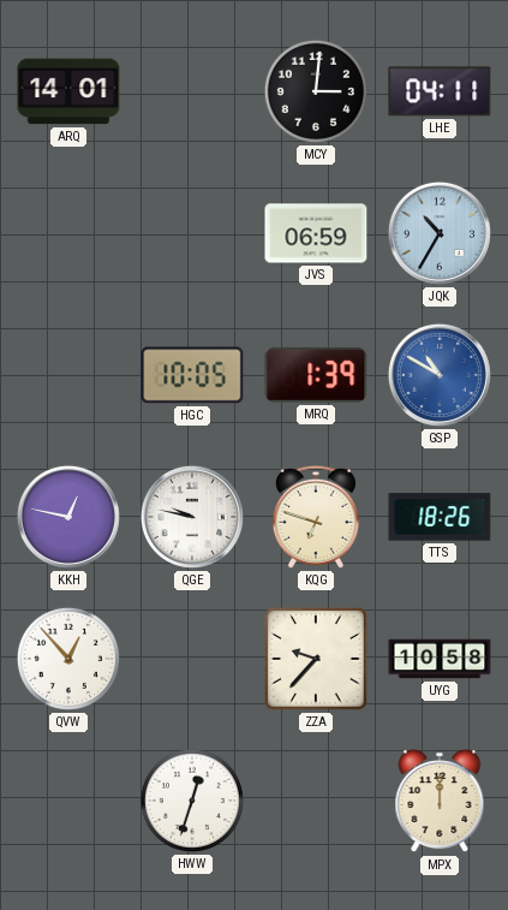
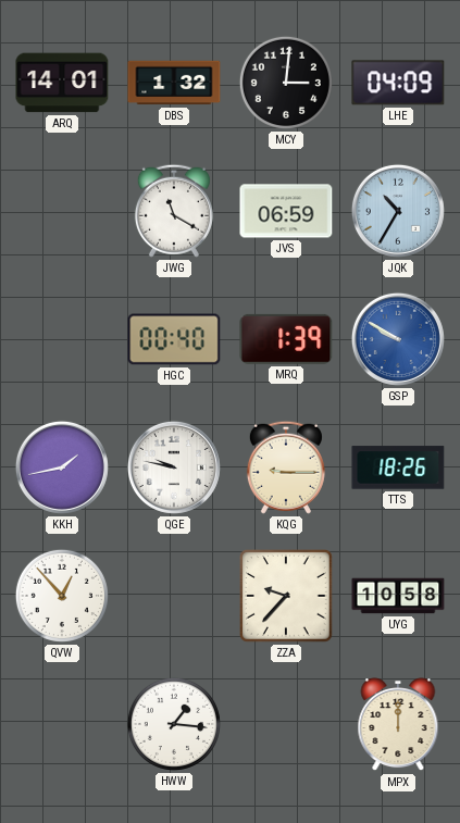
DBS: none -> 1:32 (174, 83)
LHE: 04:11 -> 04:09 (398, 83)
JWG: none -> 11:20 (174, 211)
HGC: 10:05 -> 00:40 (174, 339)
GSP: 10:50 -> 9:50 (398, 339)
KKH: 12:47 -> 1:43 (62, 467)
KQG: 6:48 -> 9:15 (286, 467)
HWW: 12:33 -> 1:16 (174, 724)
